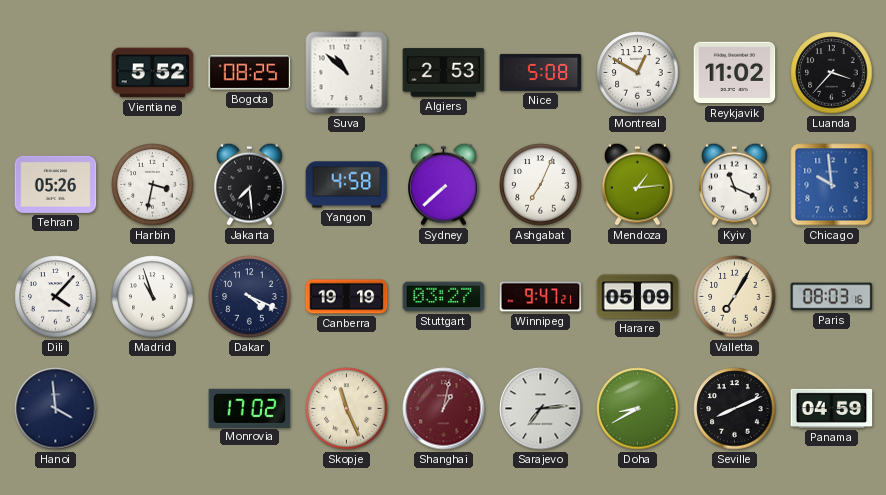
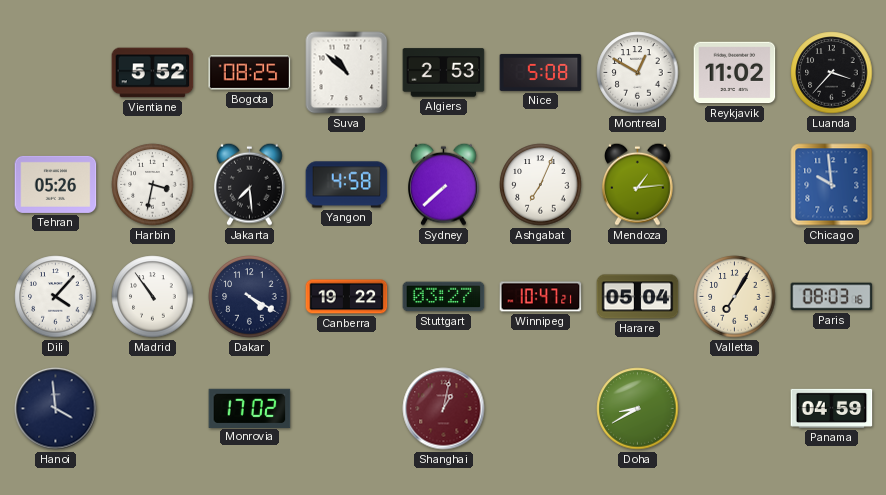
Kyiv: 11:19 -> none (735, 184)
Madrid: 10:57 -> 10:54 (153, 297)
Dakar: 4:19 -> 4:20 (250, 297)
Canberra: 19:19 -> 19:22 (347, 297)
Winnipeg: 9:47 -> 10:47 (541, 297)
Harare: 05:09 -> 05:04 (638, 297)
Skopje: 11:26 -> none (347, 409)
Sarajevo: 7:14 -> none (541, 409)
Seville: 8:11 -> none (735, 409)
